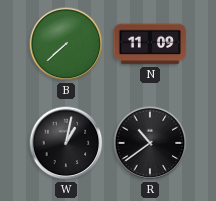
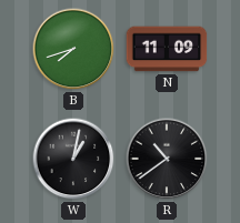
B: 7:38 -> 7:42 (73, 49)
